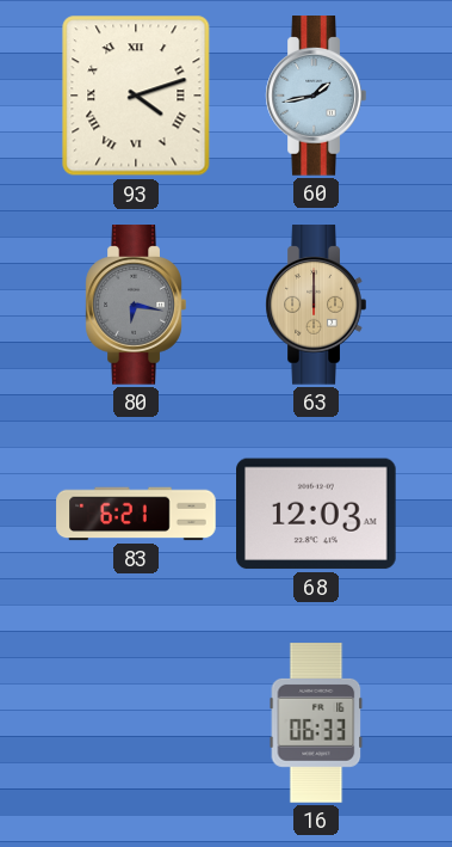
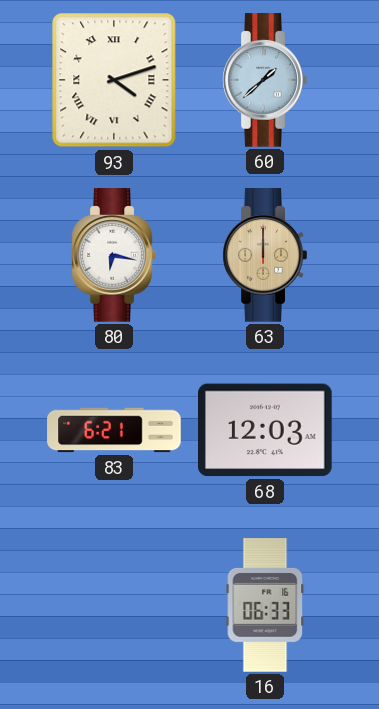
60: 1:43 -> 1:38 (265, 80)
80 dial: grey -> white (114, 255)
